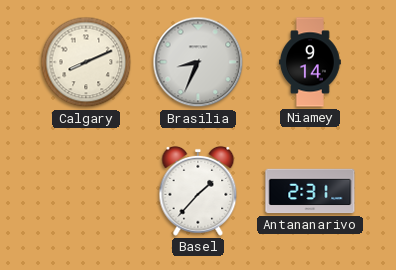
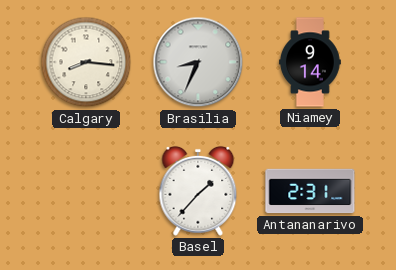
Calgary: 8:11 -> 8:16 (86, 62)
